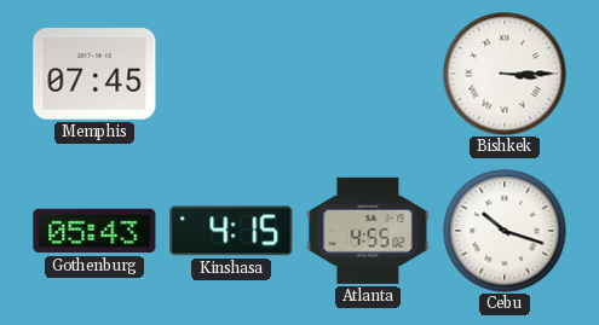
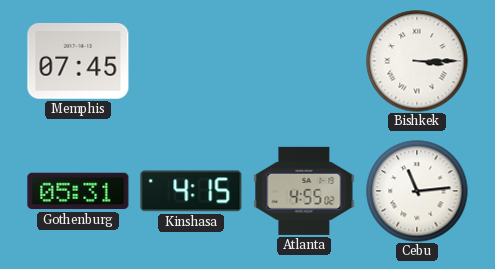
Gothenburg: 05:43 -> 05:31 (78, 191)
Cebu: 10:18 -> 11:14 (417, 191)
